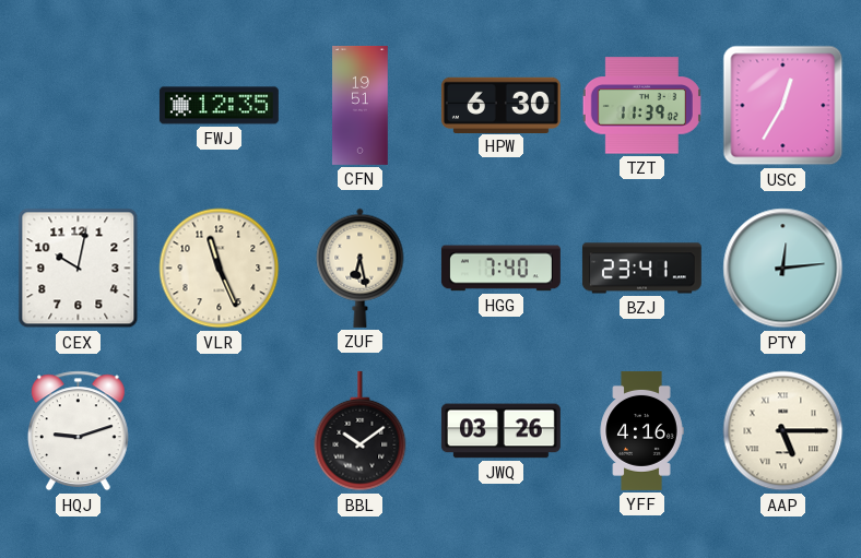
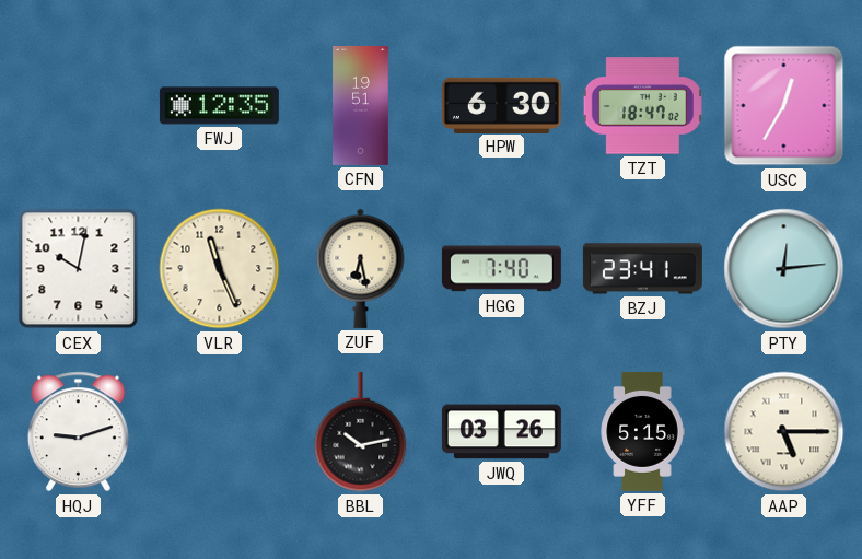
TZT: 11:39 -> 18:47 (642, 106)
BBL: 10:09 -> 10:13 (361, 432)
YFF: 4:16 -> 5:15 (642, 431)
